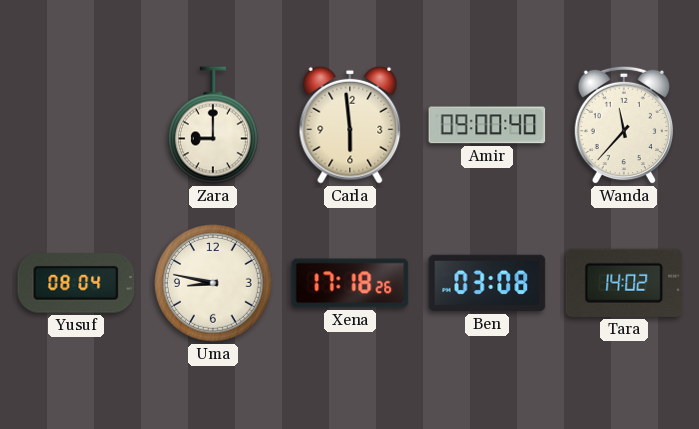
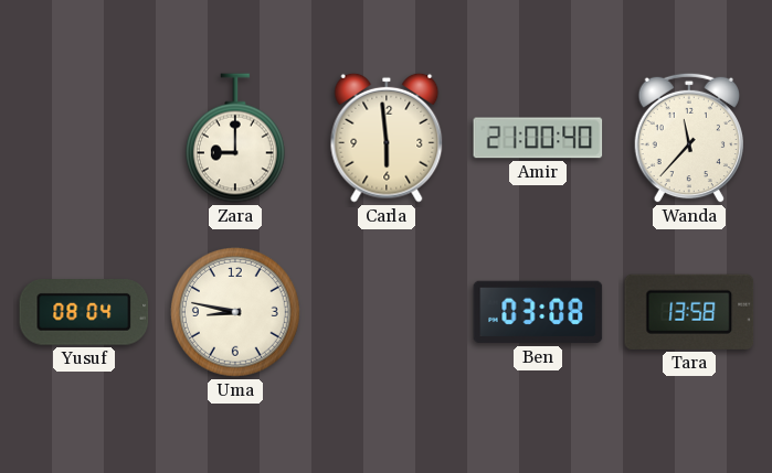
Amir: 09:00 -> 21:00 (538, 138)
Xena: 17:18 -> none (350, 283)
Tara: 14:02 -> 13:58 (689, 312)
